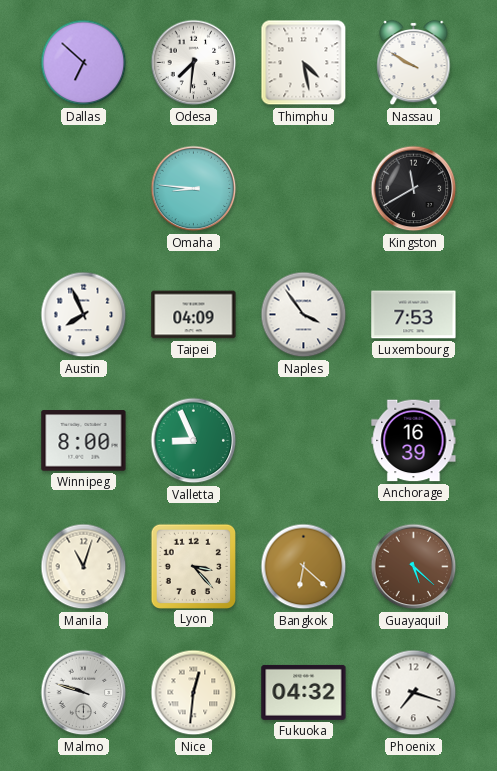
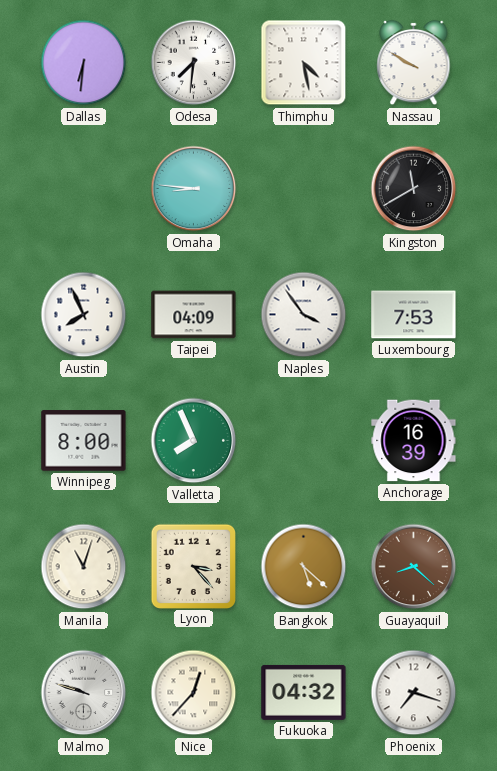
Dallas: 6:52 -> 6:31 (84, 63)
Valletta: 8:56 -> 7:56 (194, 441)
Bangkok: 6:22 -> 5:22 (304, 567)
Guayaquil: 5:22 -> 8:22 (414, 567)
Nice: 12:31 -> 12:37 (194, 693)
